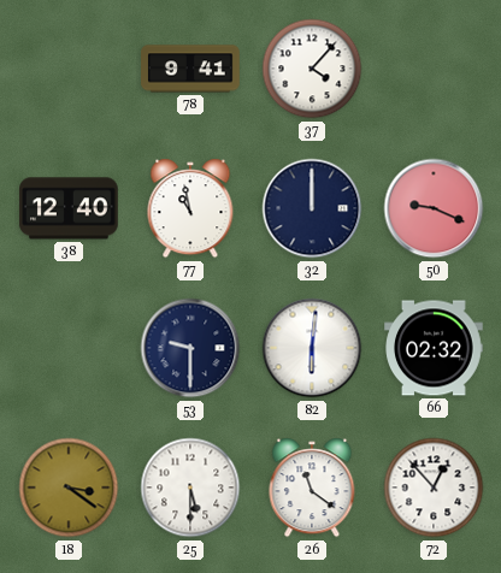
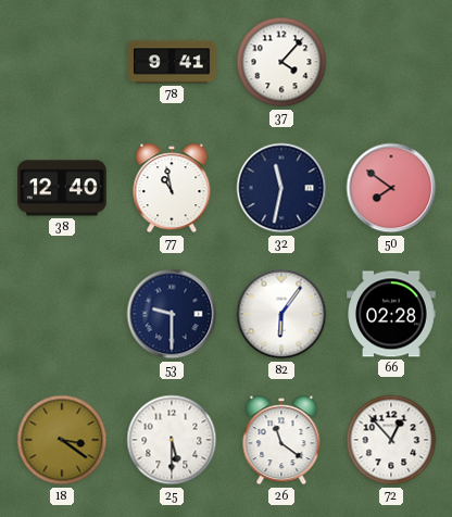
32: 12:00 -> 11:32 (281, 188)
50: 9:19 -> 7:51 (391, 188)
82: 6:01 -> 6:06 (281, 314)
66: 02:32 -> 02:28 (391, 314)
